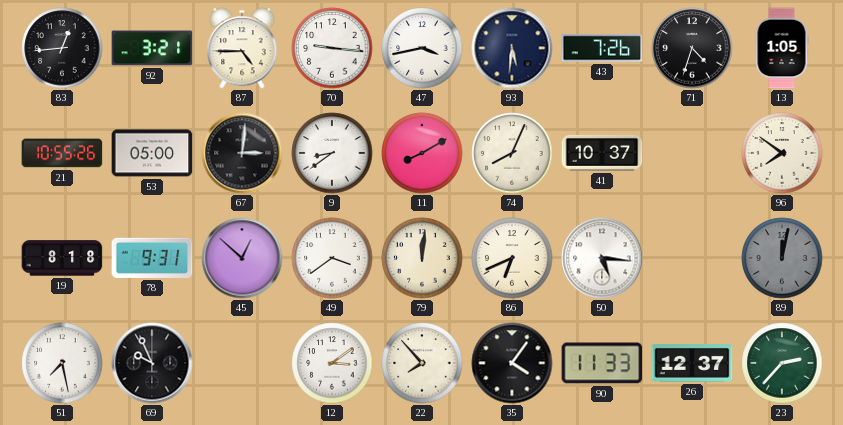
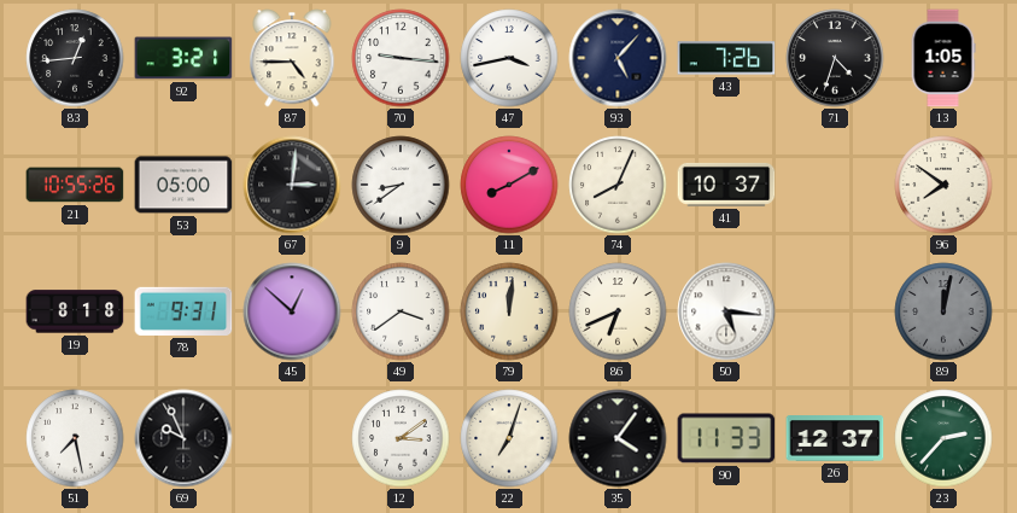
93: 5:31 -> 5:07 (618, 58)
22: 7:53 -> 7:03 (509, 438)
